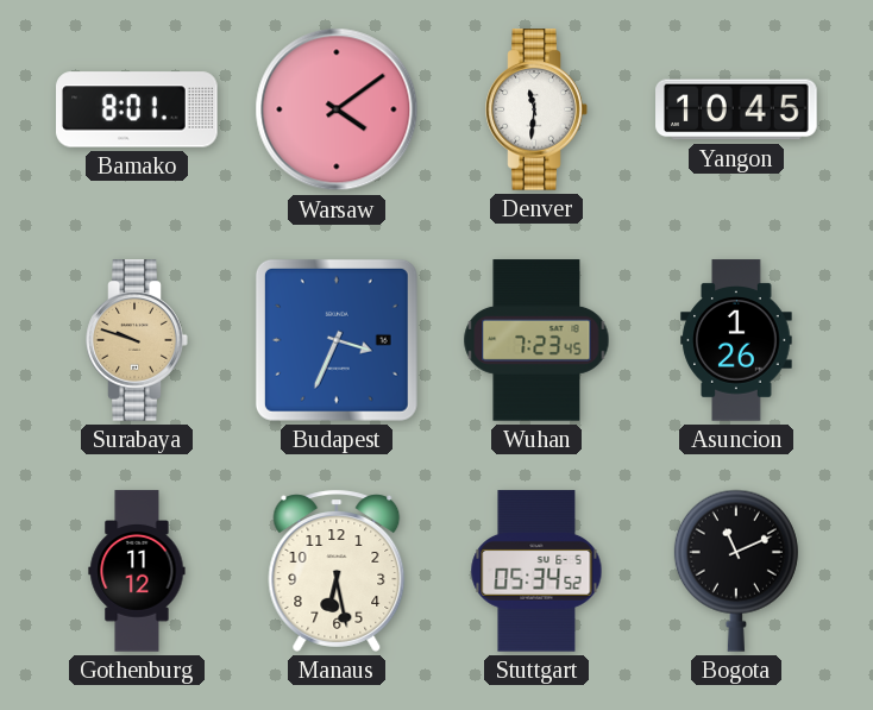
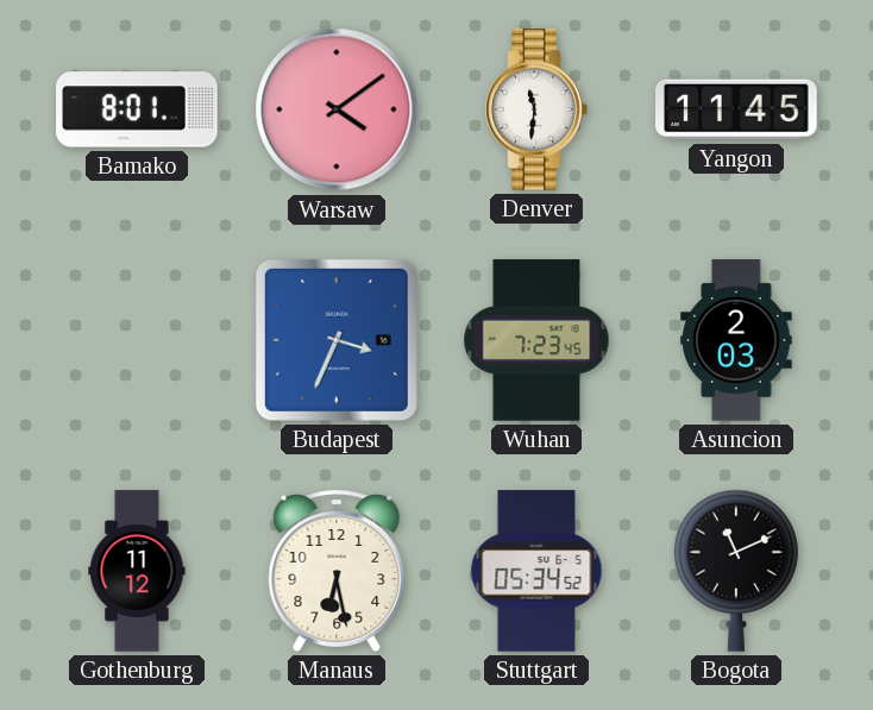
Yangon: 10:45 -> 11:45 (736, 109)
Surabaya: 9:48 -> none (137, 340)
Asuncion: 1:26 -> 2:03 (736, 340)
